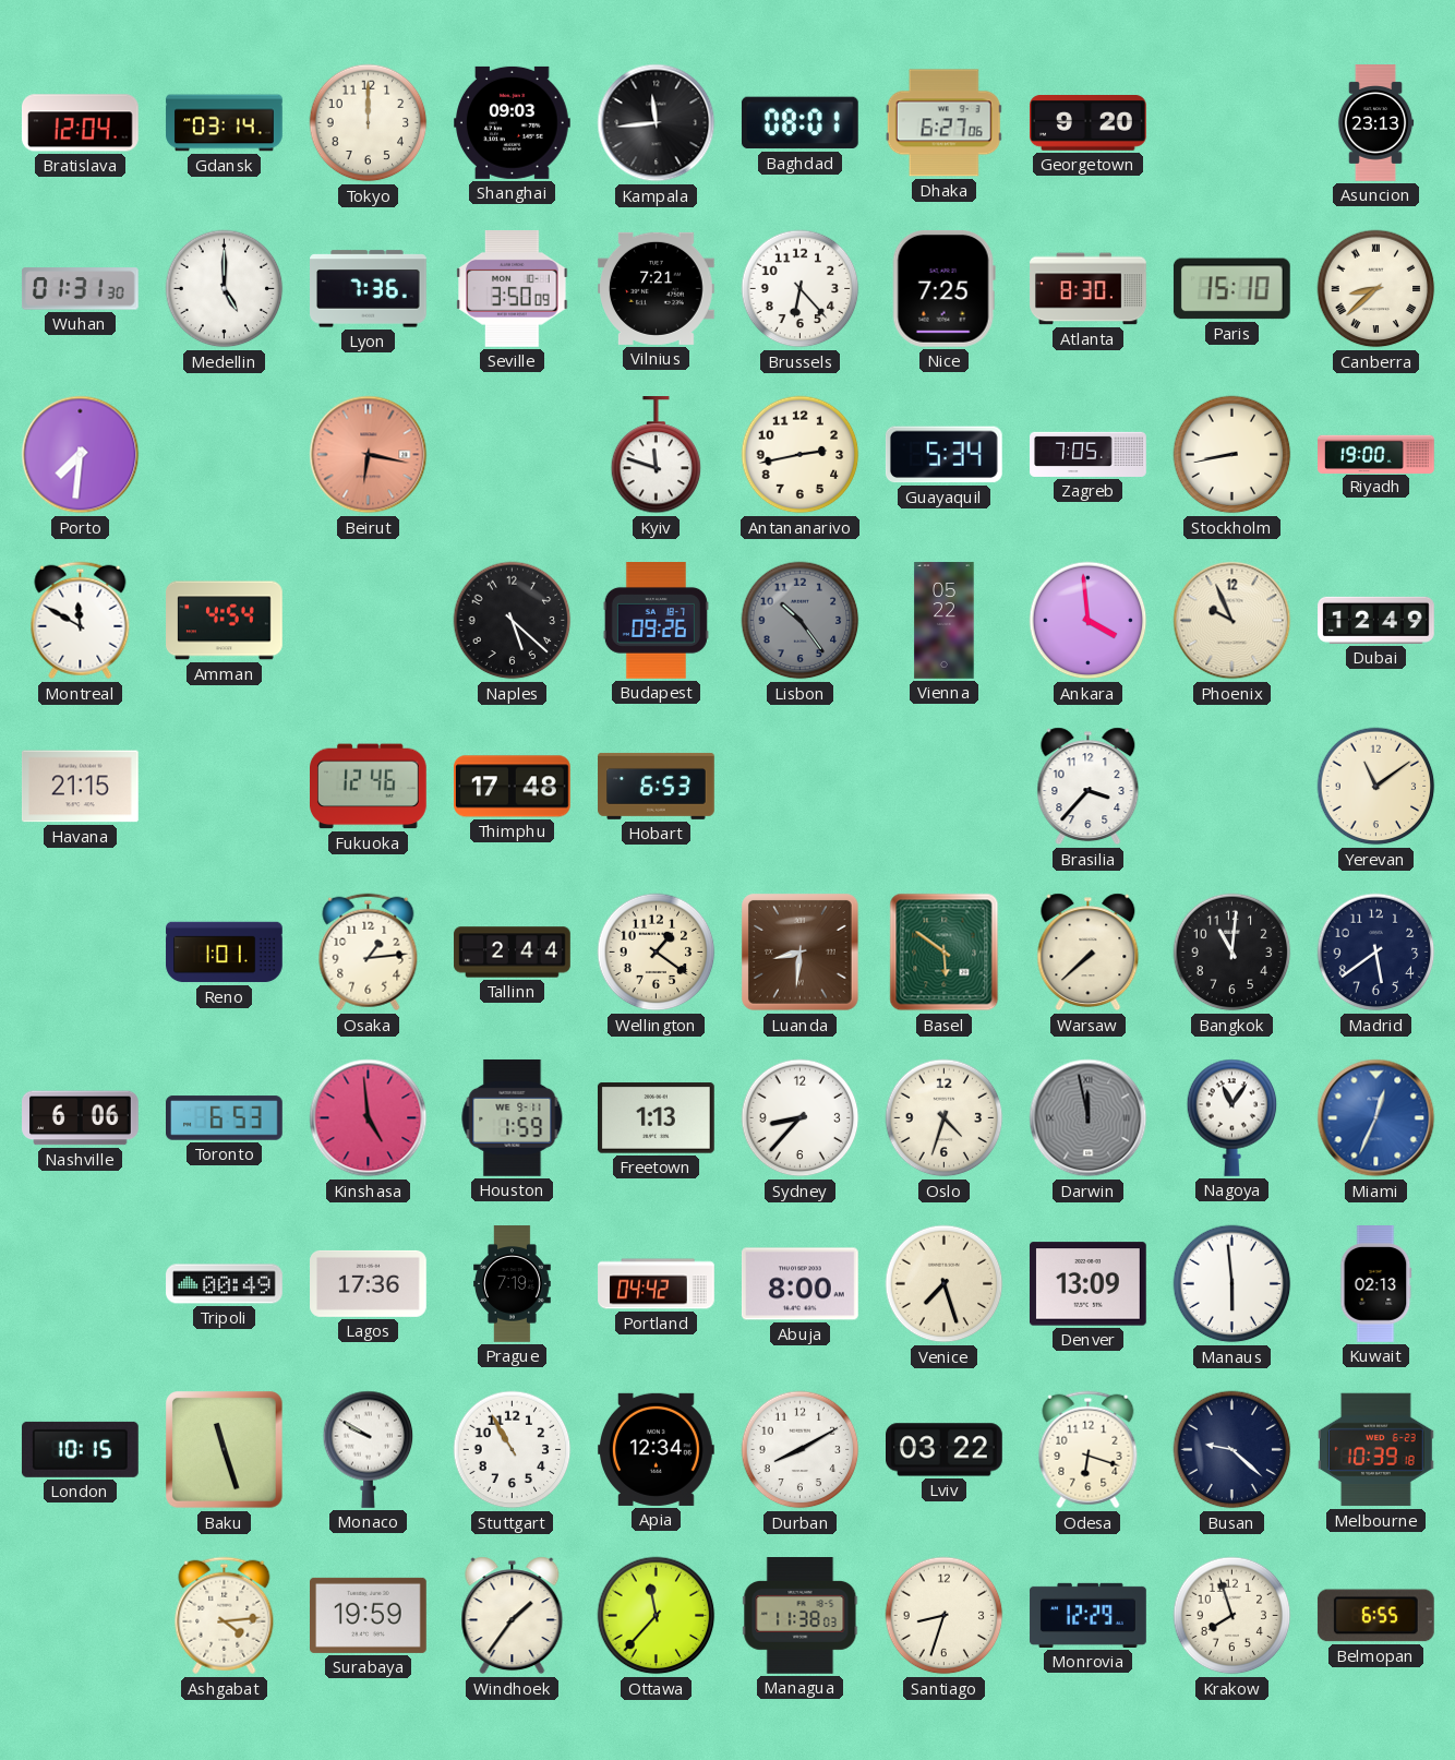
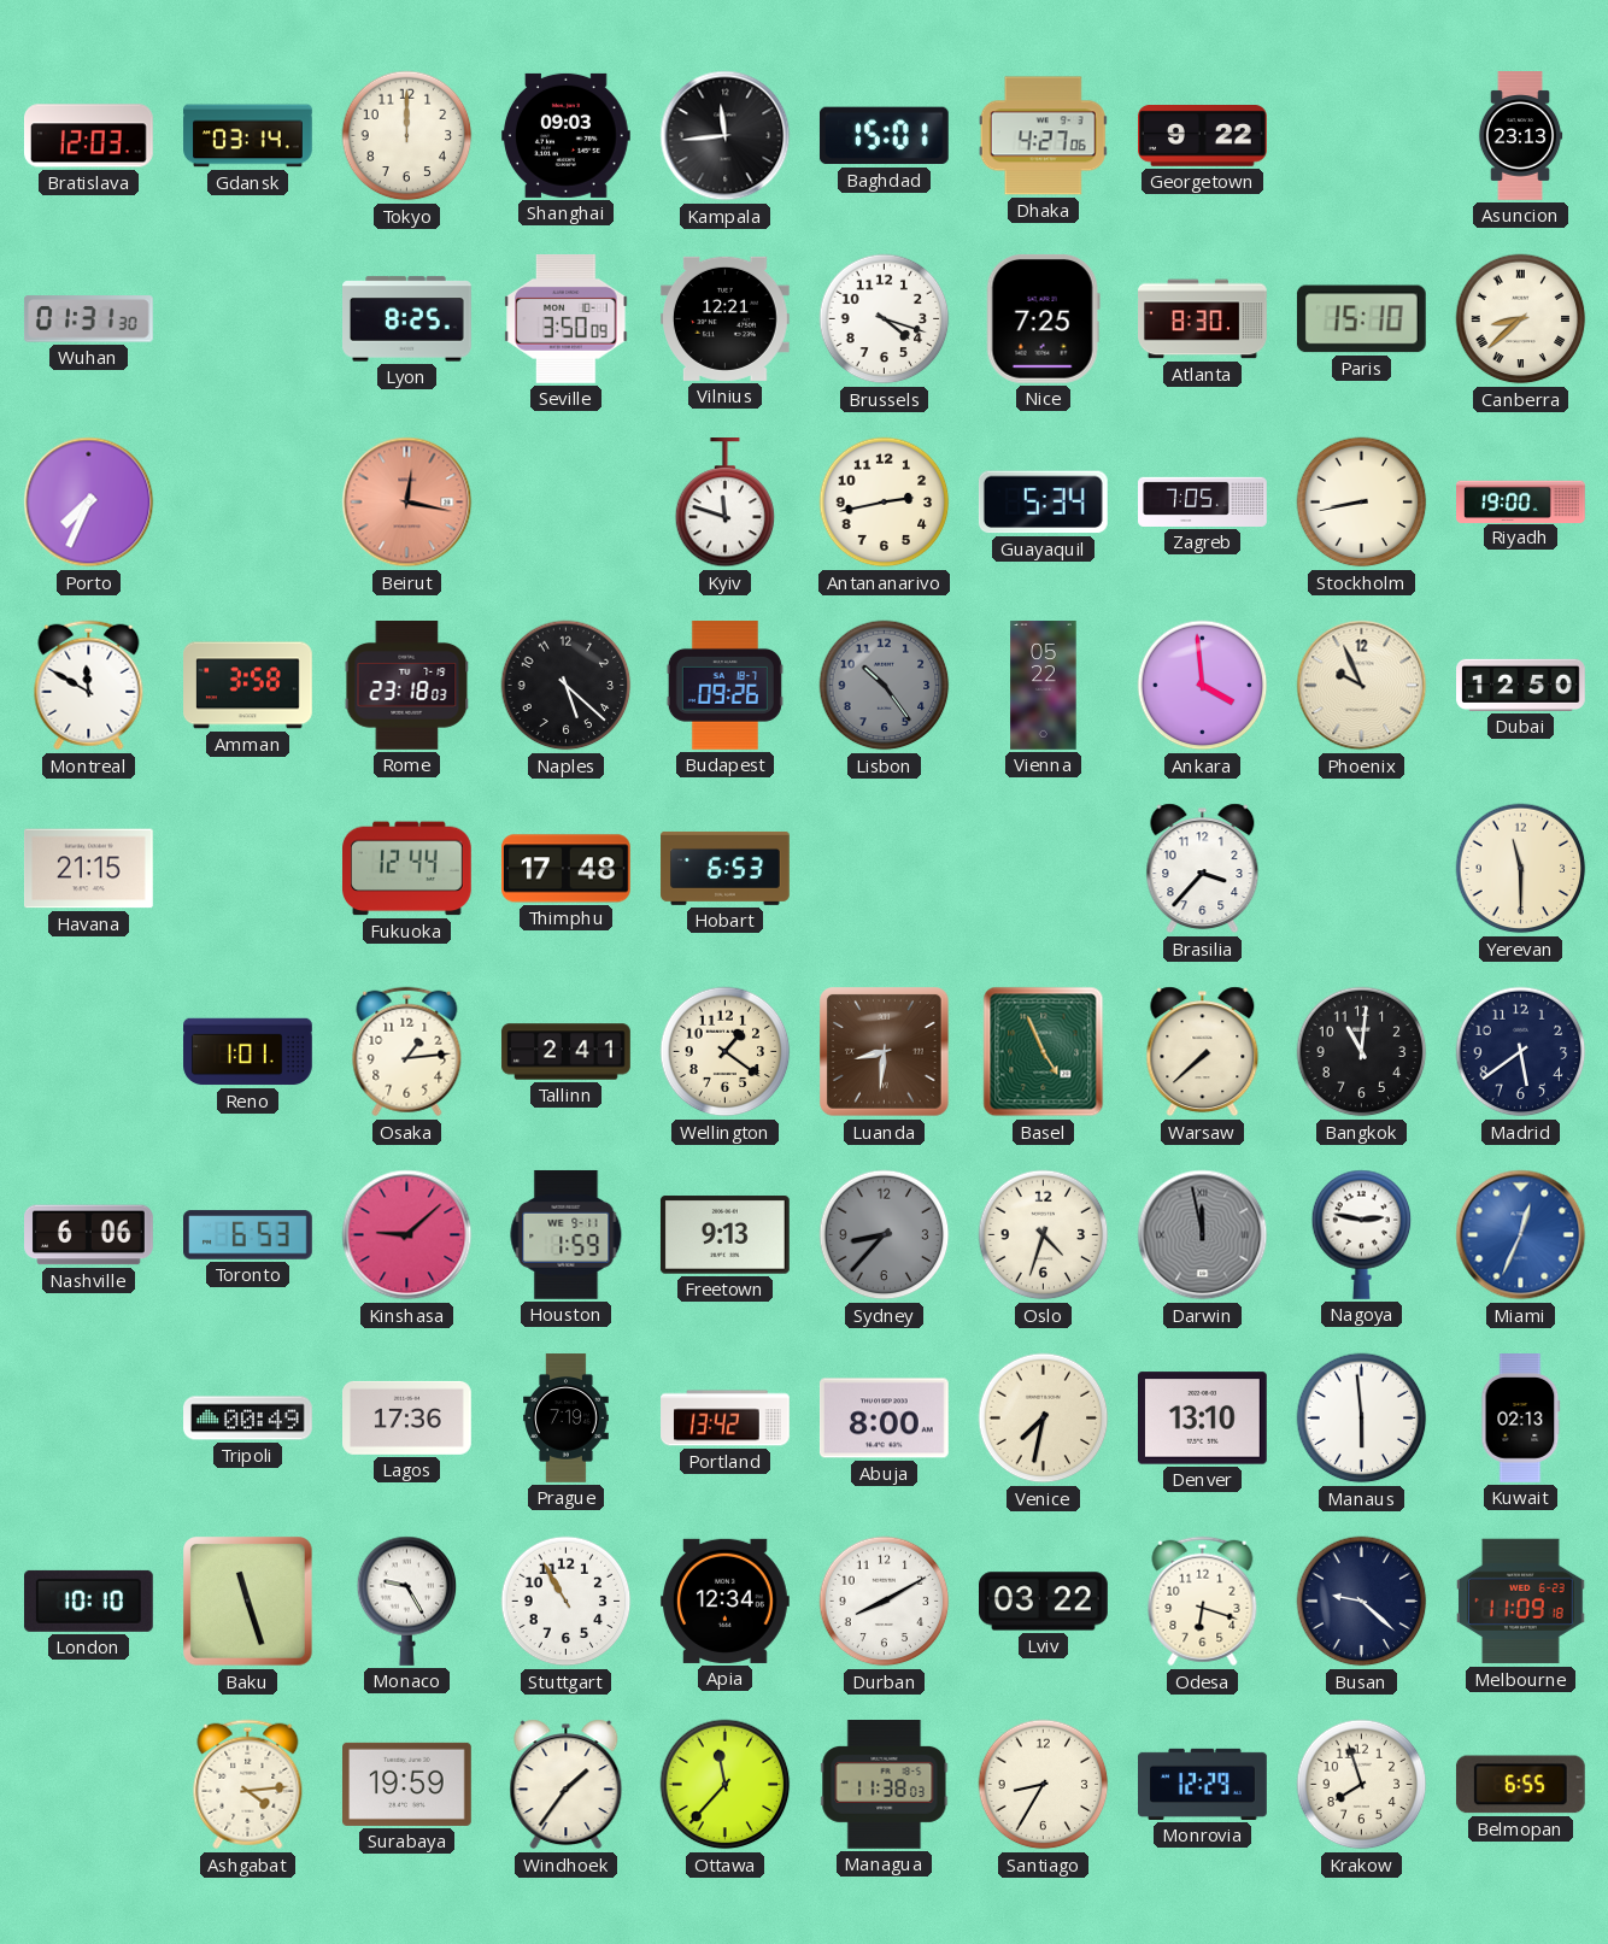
Bratislava: 12:04 -> 12:03 (88, 136)
Baghdad: 08:01 -> 15:01 (884, 136)
Dhaka: 6:27 -> 4:27 (1043, 136)
Georgetown: 9:20 -> 9:22 (1203, 136)
Medellin: 5:00 -> none (225, 289)
Lyon: 7:36 -> 8:25 (407, 319)
Vilnius: 7:21 -> 12:21 (726, 318)
Brussels: 6:23 -> 4:18 (885, 319)
Porto: 7:31 -> 7:34 (89, 503)
Beirut: 6:17 -> 12:17 (407, 503)
Amman: 4:54 -> 3:58 (248, 686)
Rome: none -> 23:18 (407, 686)
Dubai: 12:49 -> 12:50 (1521, 685)
Fukuoka: 12:46 -> 12:44 (407, 869)
Yerevan: 11:09 -> 11:30 (1521, 869)
Tallinn: 2:44 -> 2:41 (567, 1052)
Basel: 5:51 -> 4:56 (1044, 1052)
Kinshasa: 4:59 -> 9:08 (407, 1235)
Freetown: 1:13 -> 9:13 (724, 1235)
Sydney dial: white -> grey (885, 1235)
Nagoya: 11:06 -> 2:47 (1362, 1234)
Portland: 04:42 -> 13:42 (726, 1419)
Venice: 7:27 -> 7:32 (1044, 1419)
Denver: 13:09 -> 13:10 (1203, 1419)
London: 10:15 -> 10:10 (88, 1601)
Monaco: 9:50 -> 9:25 (407, 1601)
Melbourne: 10:39 -> 11:09 (1521, 1602)
Santiago: 8:33 -> 8:35 (1044, 1785)
